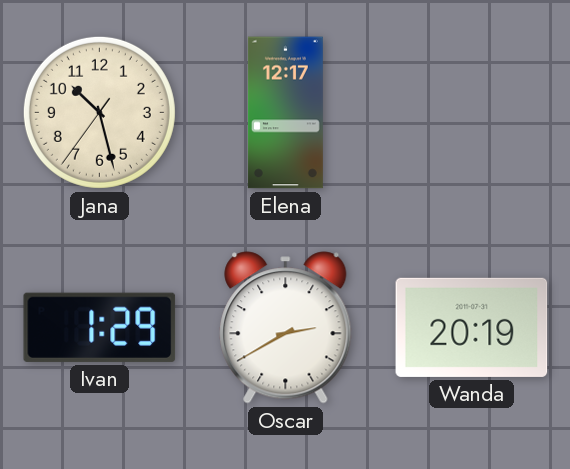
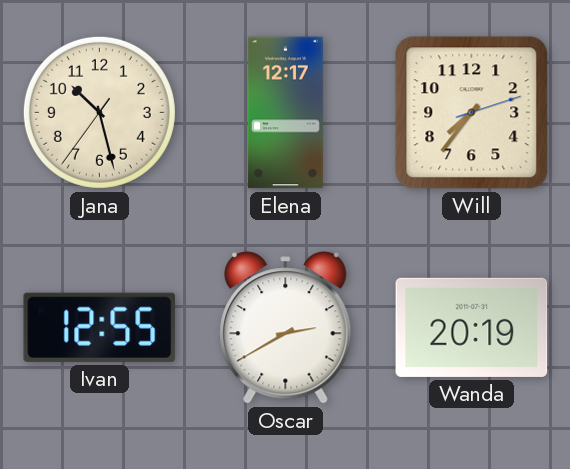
Will: none -> 7:36 (472, 113)
Ivan: 1:29 -> 12:55 (100, 327)
